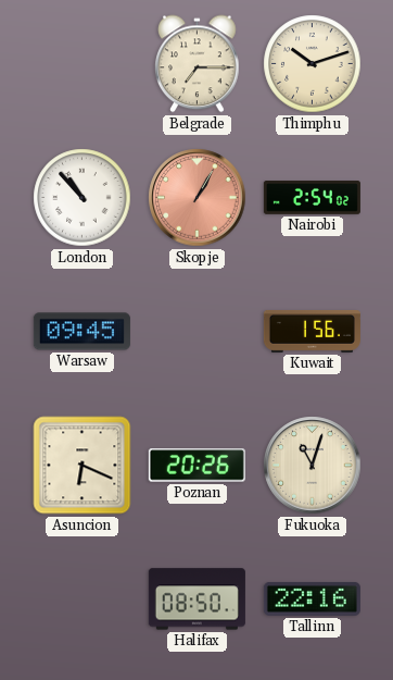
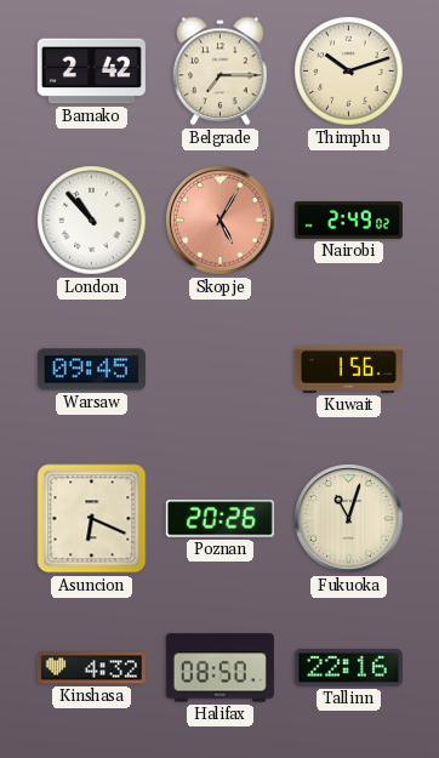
Bamako: none -> 2:42 (91, 72)
Skopje: 1:05 -> 5:05 (221, 221)
Nairobi: 2:54 -> 2:49 (348, 221)
Kinshasa: none -> 4:32 (91, 668)
